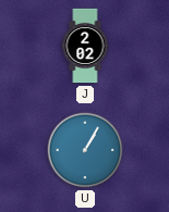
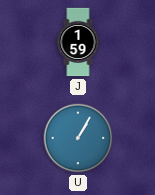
J: 2:02 -> 1:59 (78, 42)
